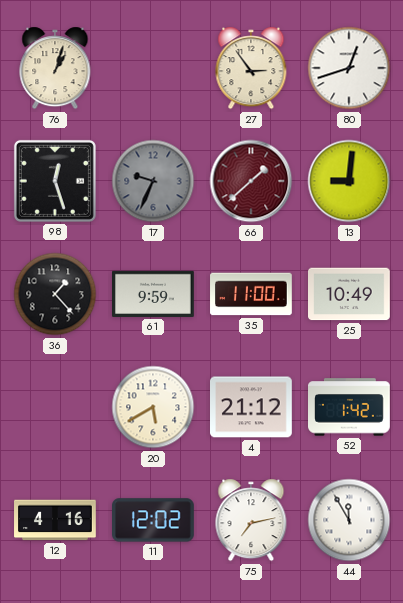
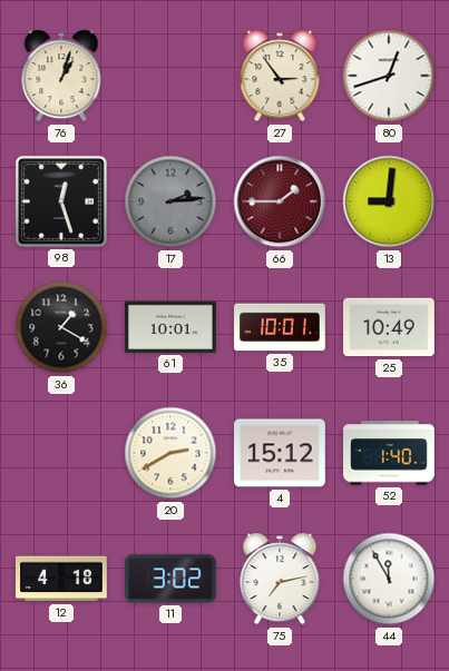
17: 9:34 -> 2:14 (170, 201)
66: 1:38 -> 1:45 (280, 201)
36: 1:23 -> 1:20 (61, 327)
61: 9:59 -> 10:01 (172, 327)
35: 11:00 -> 10:01 (280, 327)
20: 5:40 -> 2:40 (170, 453)
4: 21:12 -> 15:12 (281, 453)
52: 1:42 -> 1:40 (390, 453)
12: 4:16 -> 4:18 (61, 579)
11: 12:02 -> 3:02 (172, 579)
